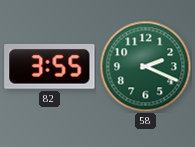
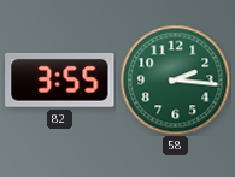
58: 2:19 -> 2:16 (175, 79)
